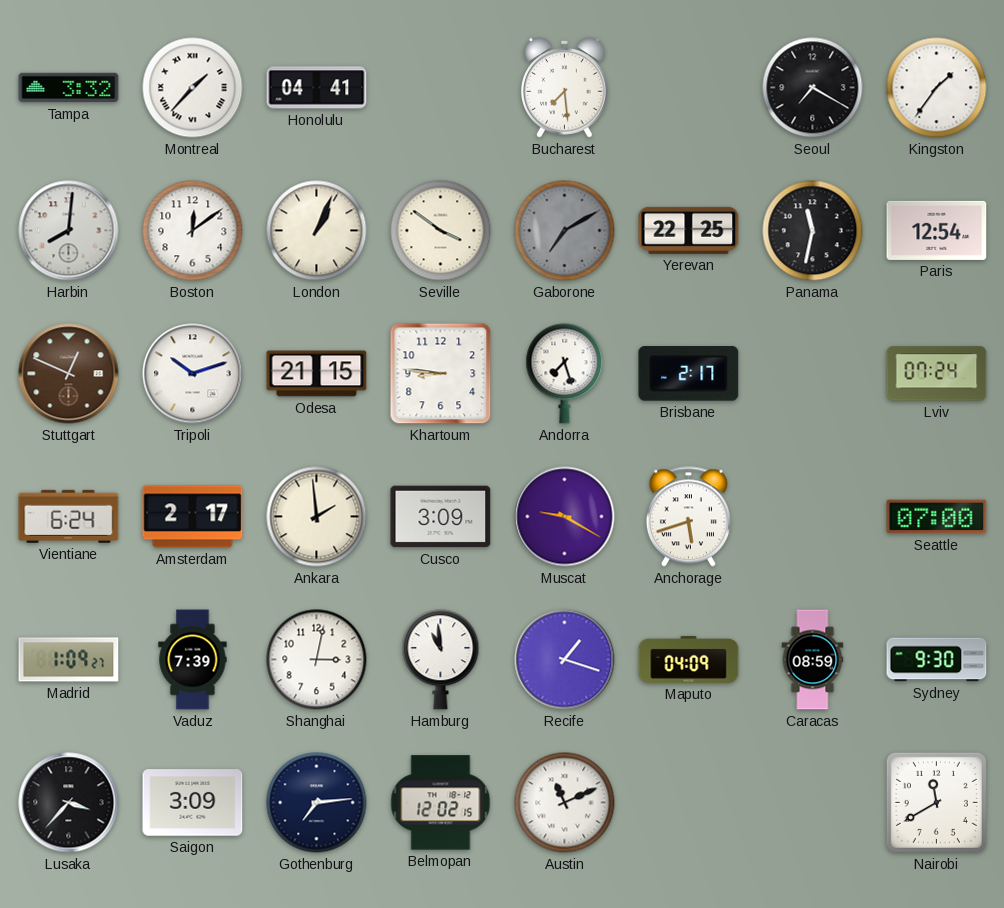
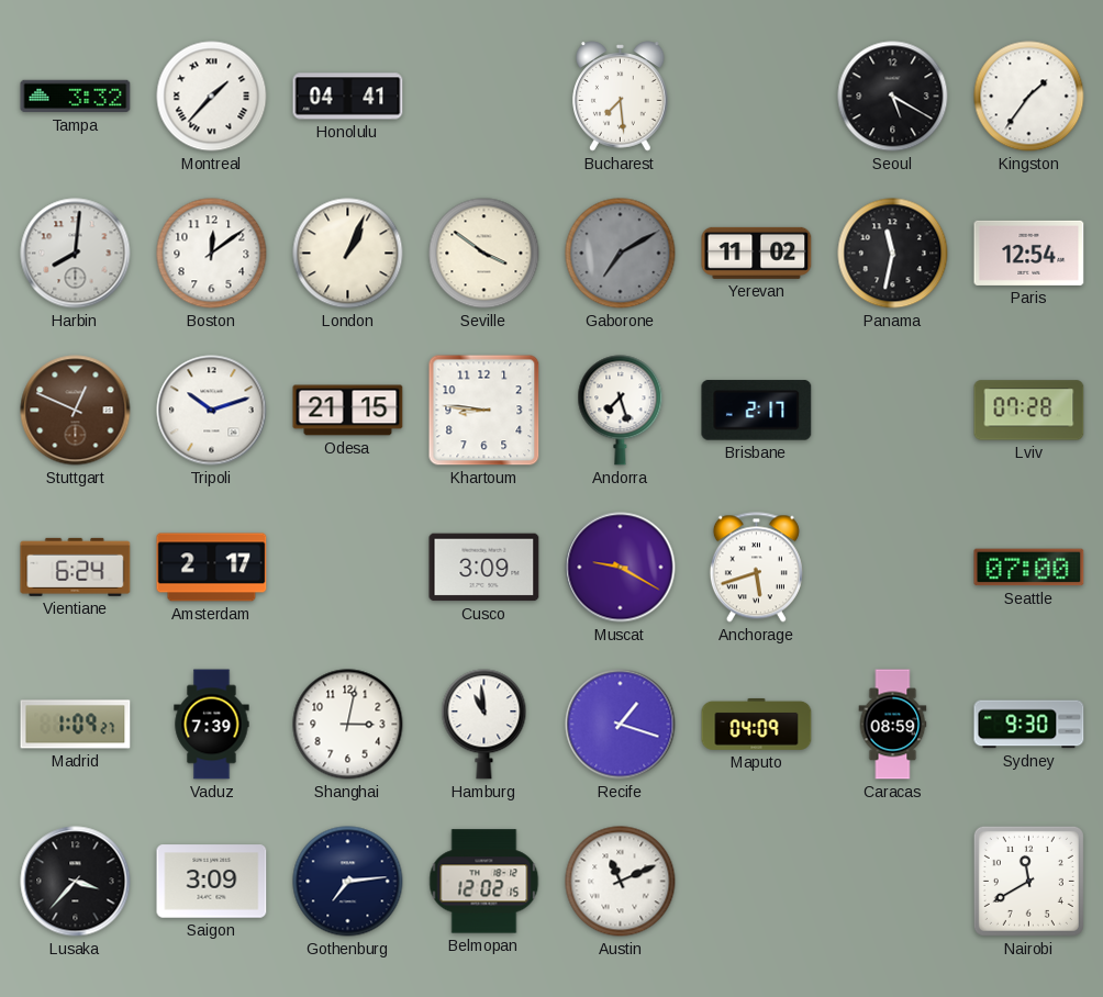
Seoul: 7:20 -> 5:20 (893, 97)
Yerevan: 22:25 -> 11:02 (757, 253)
Lviv: 07:24 -> 07:28 (1029, 411)
Ankara: 1:59 -> none (317, 517)
